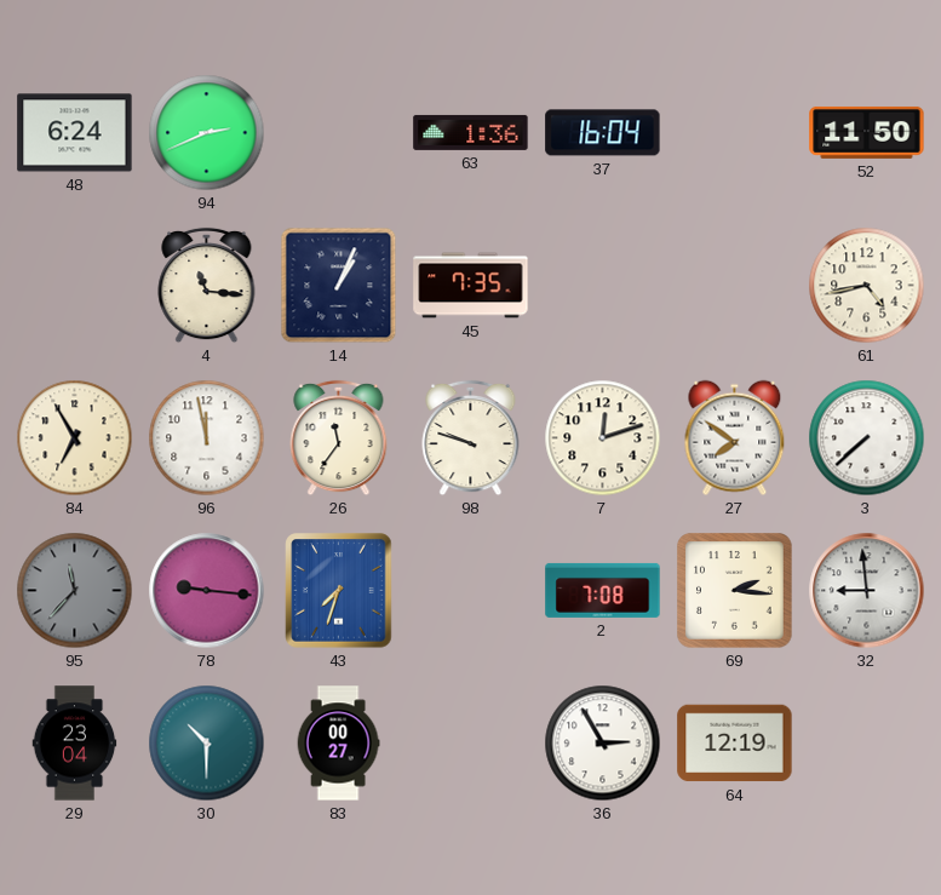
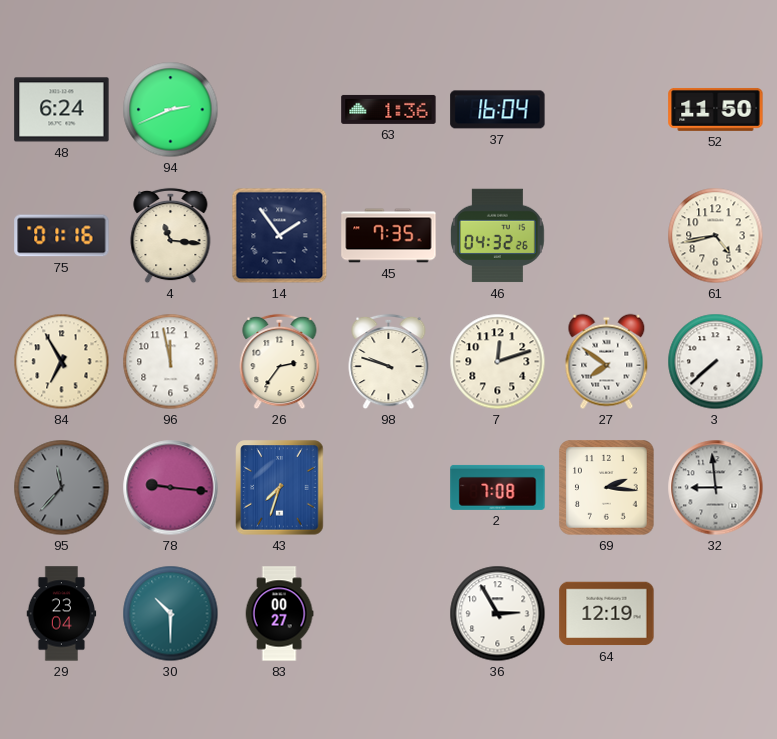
75: none -> 01:16 (62, 236)
14: 1:04 -> 1:54 (280, 236)
46: none -> 04:32 (497, 236)
26: 11:36 -> 2:36 (280, 362)
